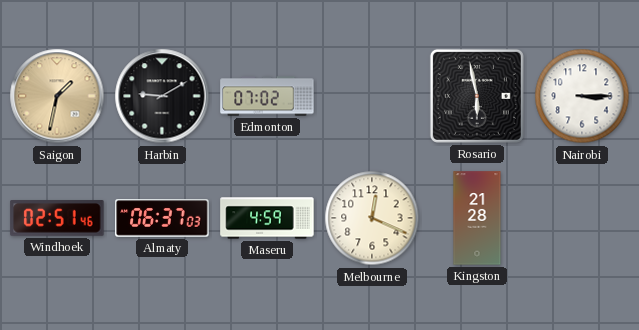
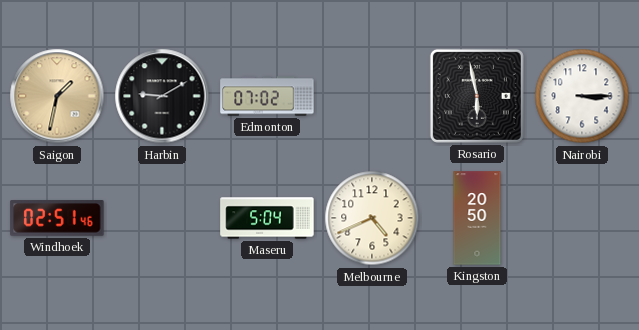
Almaty: 06:37 -> none (162, 218)
Maseru: 4:59 -> 5:04 (267, 218)
Melbourne: 12:19 -> 4:41 (372, 218)
Kingston: 21:28 -> 20:50 (477, 218)
